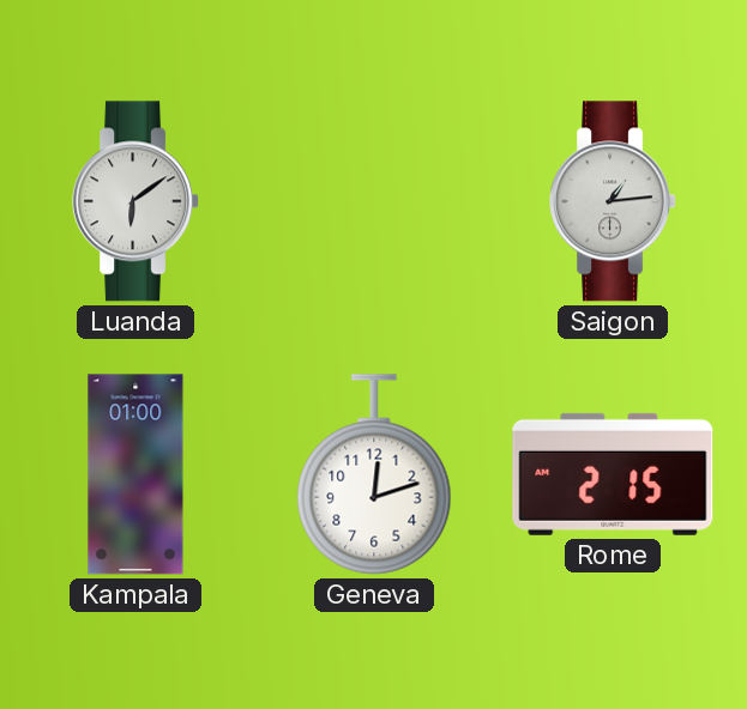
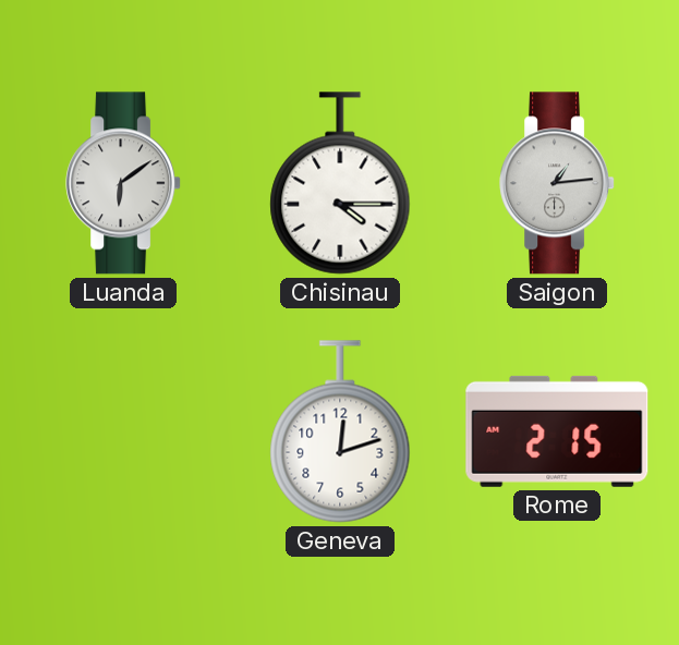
Chisinau: none -> 4:15 (340, 183)
Kampala: 01:00 -> none (135, 474)
